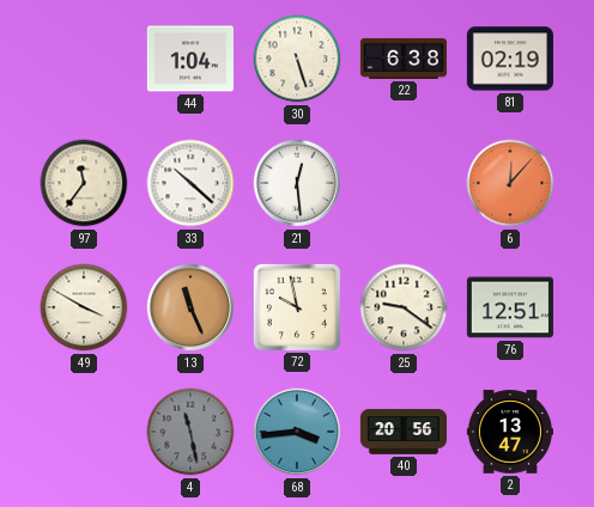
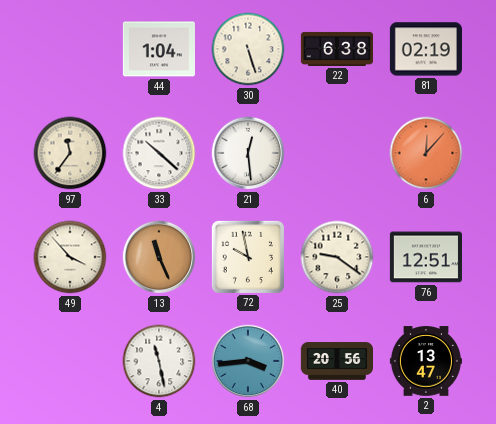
49: 3:50 -> 3:53 (70, 257)
4 dial: grey -> white (159, 361)
